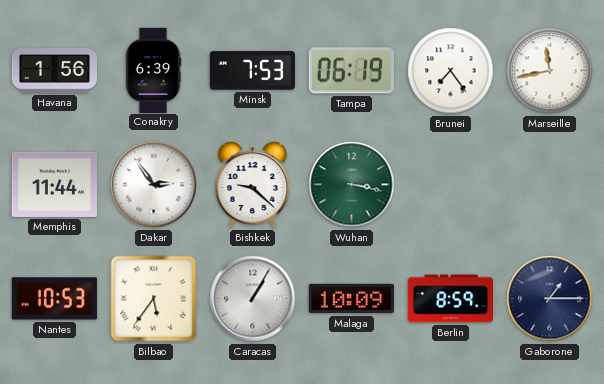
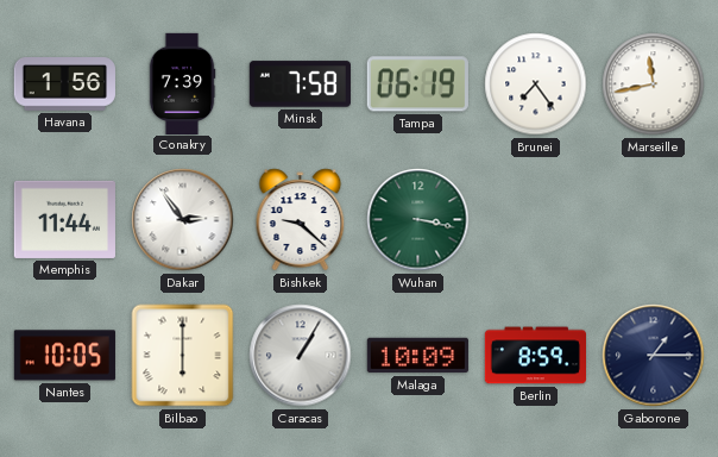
Conakry: 6:39 -> 7:39 (182, 83)
Minsk: 7:53 -> 7:58 (300, 84)
Nantes: 10:53 -> 10:05 (64, 356)
Bilbao: 5:36 -> 6:00 (183, 356)
